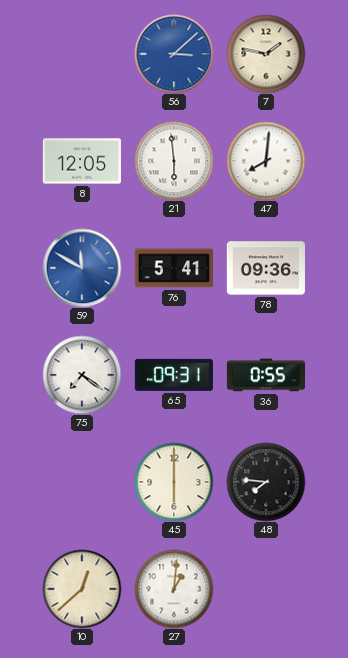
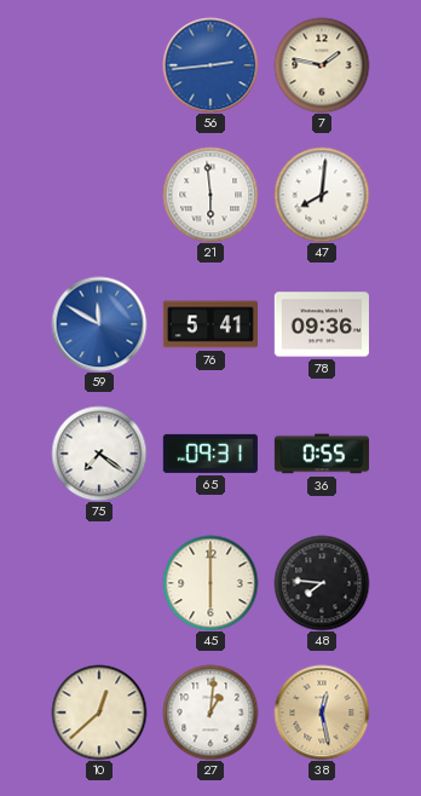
56: 3:08 -> 2:44 (211, 65)
8: 12:05 -> none (82, 161)
38: none -> 12:28 (322, 713)
